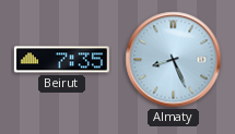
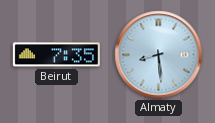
Almaty: 8:26 -> 8:29 (159, 55)
